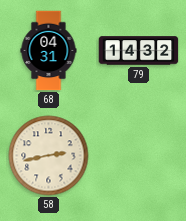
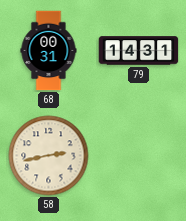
68: 04:31 -> 00:31 (49, 51)
79: 14:32 -> 14:31 (139, 51)
